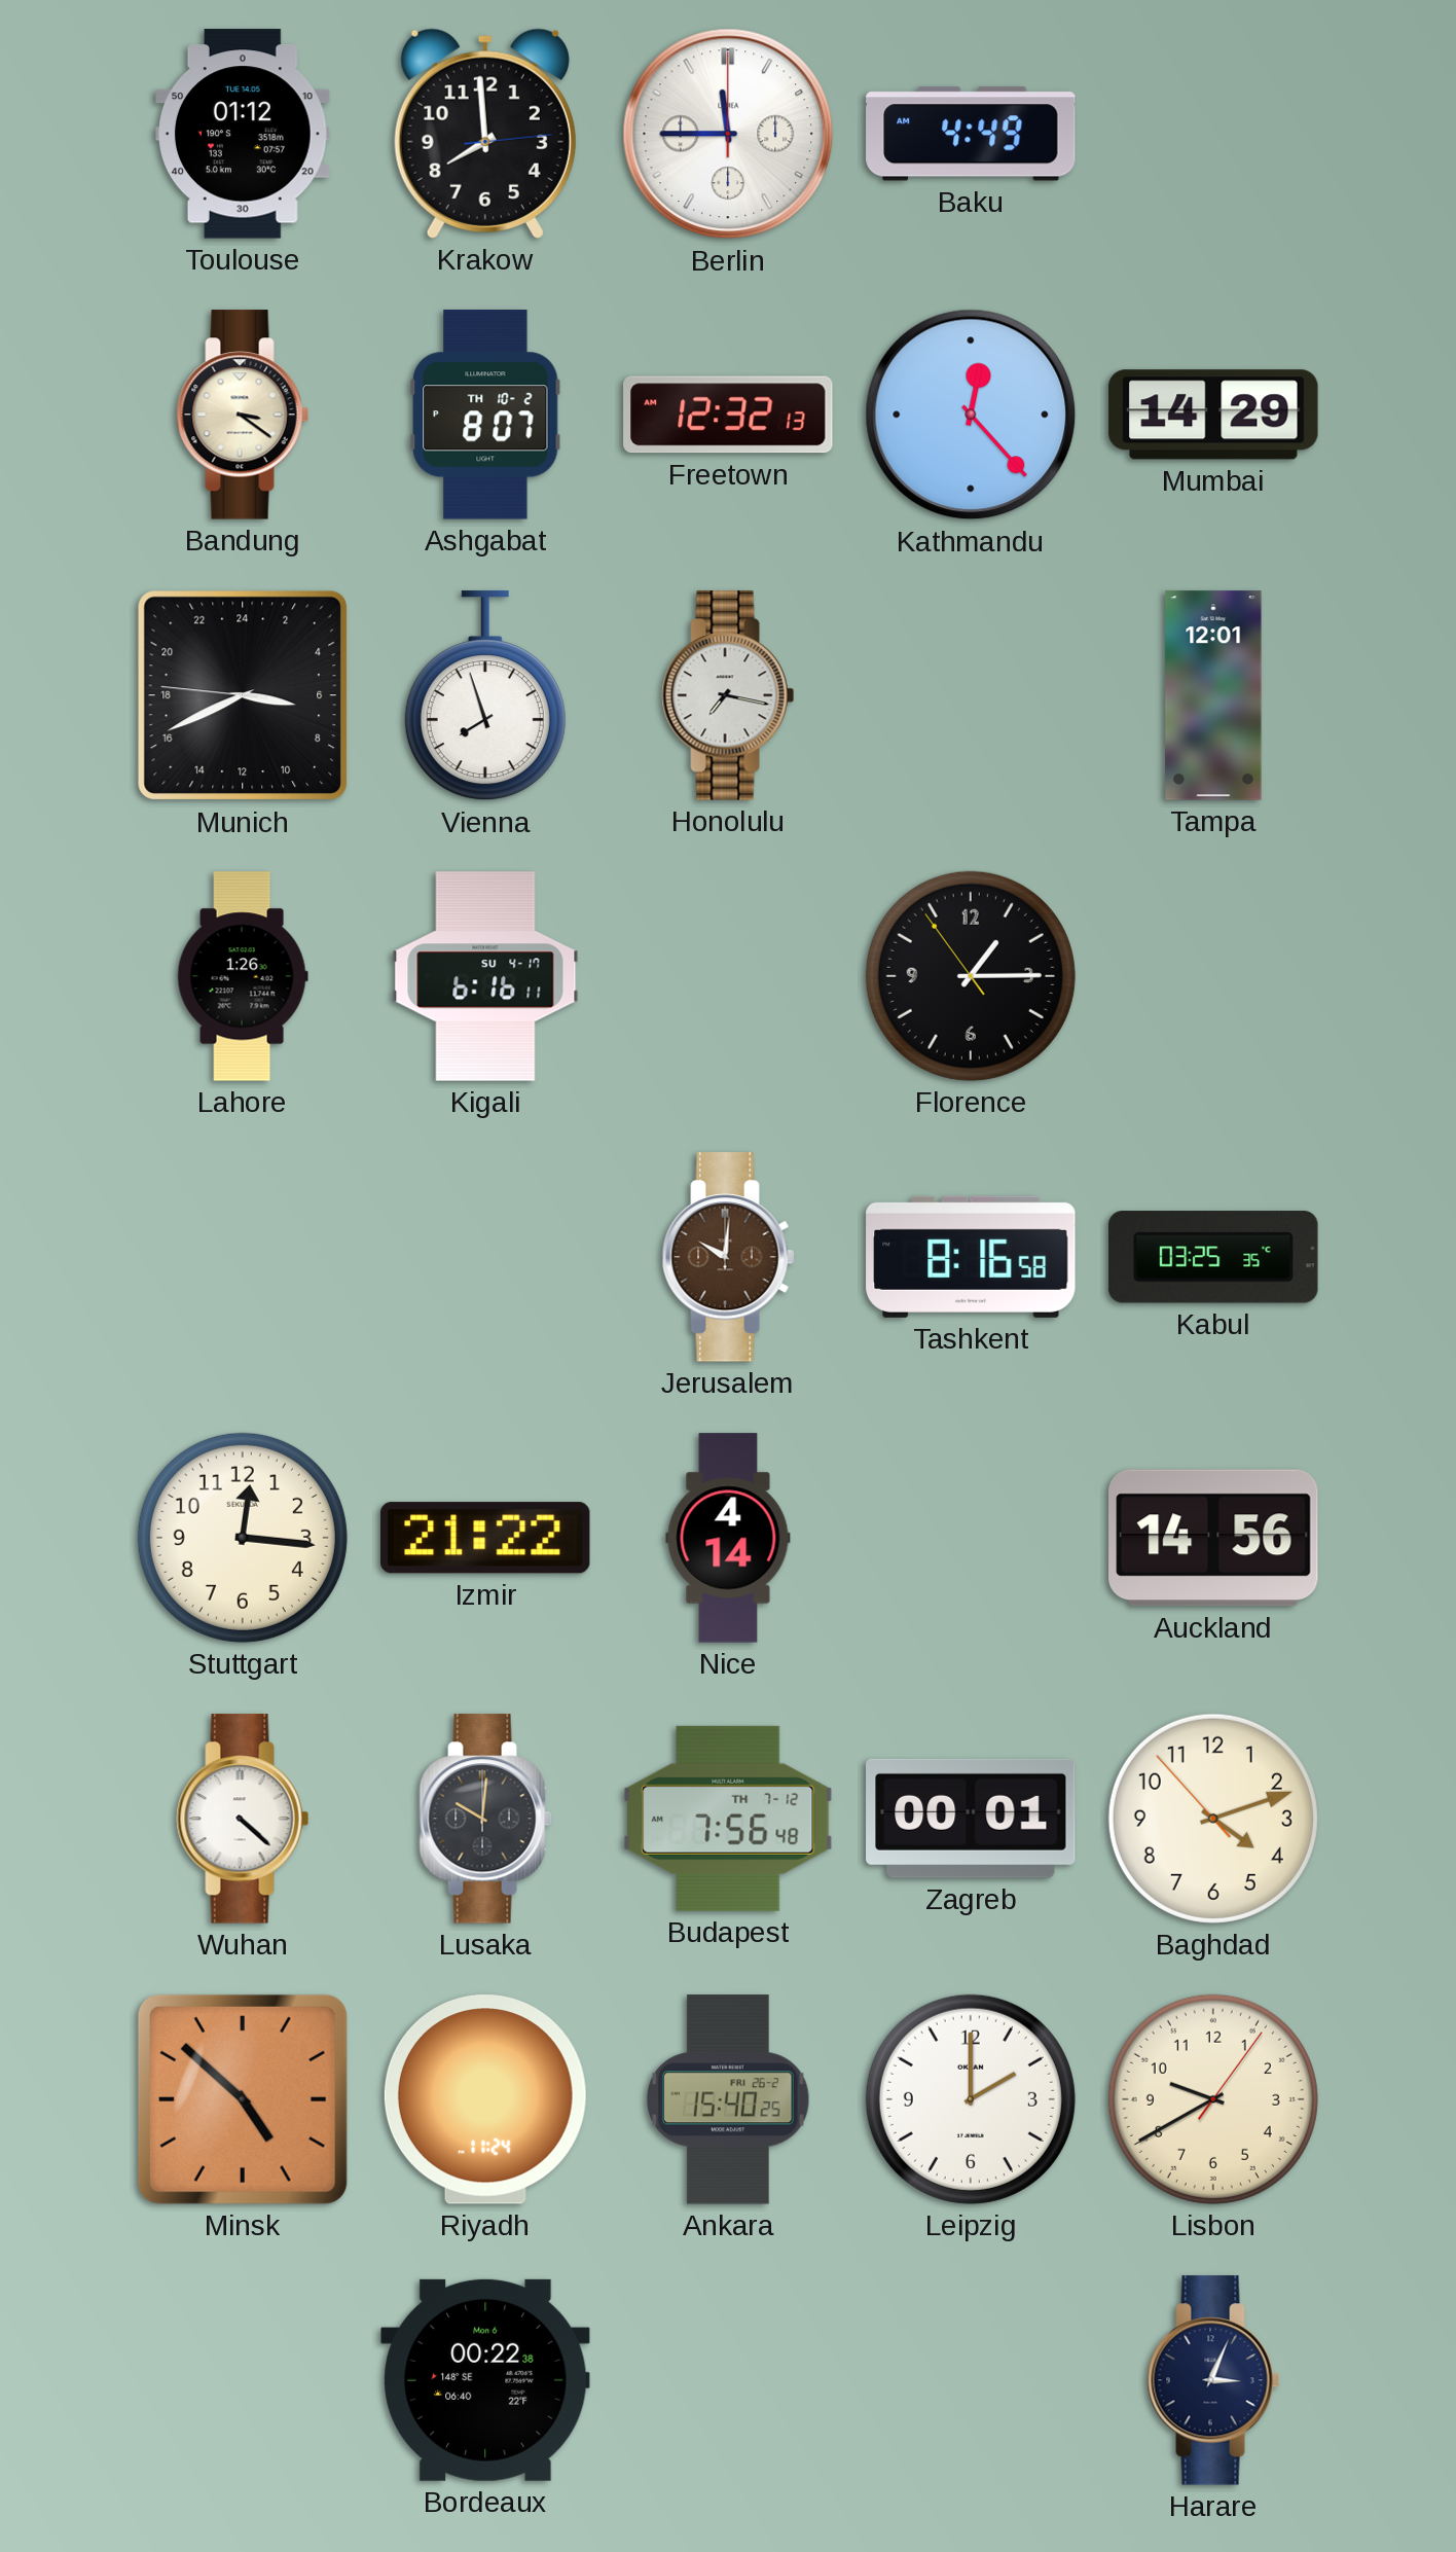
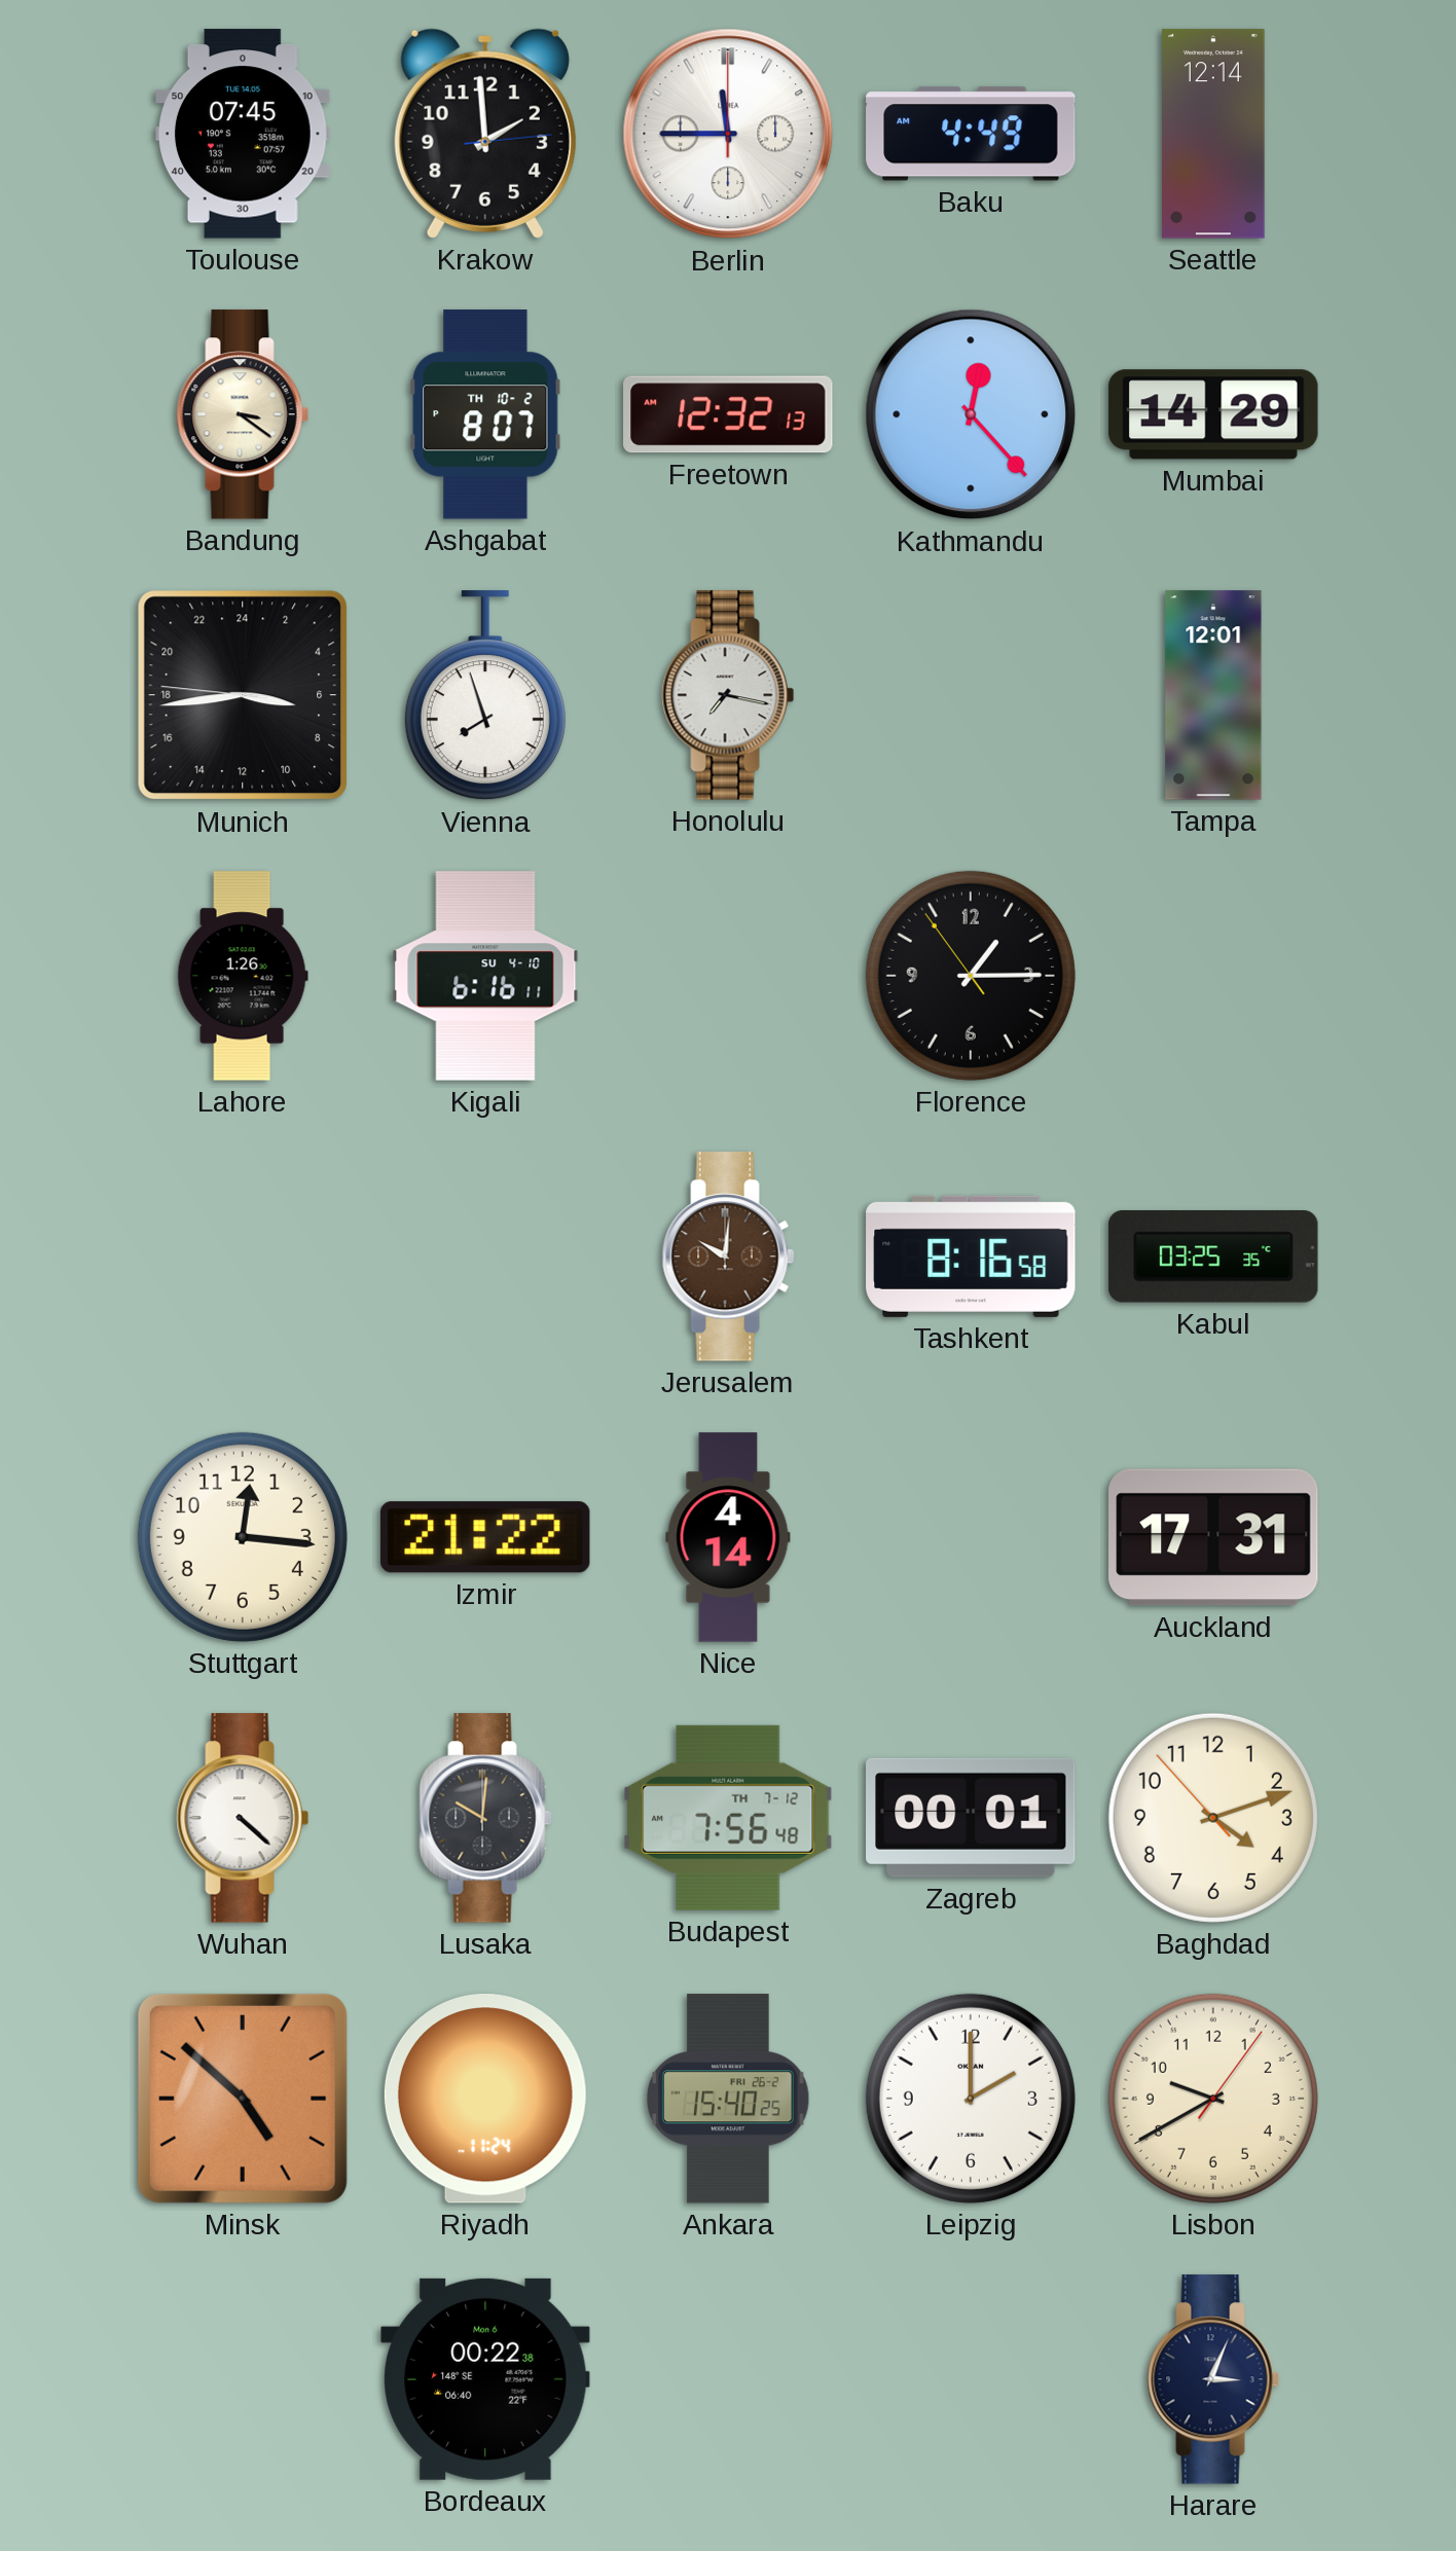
Toulouse: 01:12 -> 07:45 (244, 134)
Krakow: 7:59 -> 1:59 (485, 134)
Seattle: none -> 12:14 (1213, 134)
Munich: 6:40 -> 6:43 (243, 695)
Kigali date: SU 4-17 -> SU 4-10 (485, 976)
Auckland: 14:56 -> 17:31 (1213, 1537)
